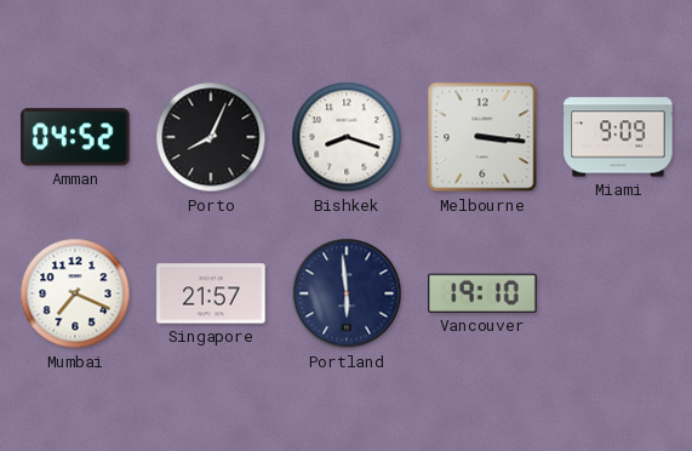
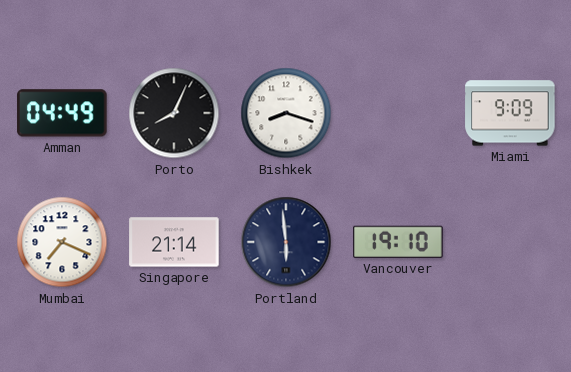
Amman: 04:52 -> 04:49 (62, 113)
Melbourne: 3:16 -> none (482, 137)
Singapore: 21:57 -> 21:14 (174, 242)
